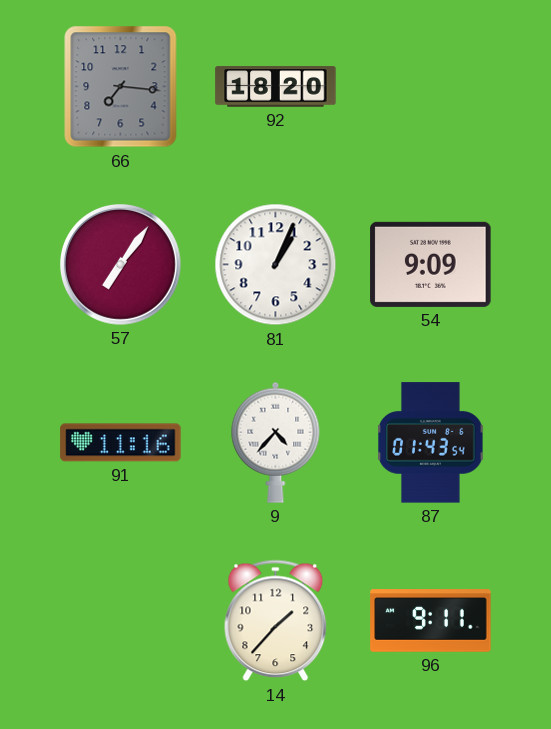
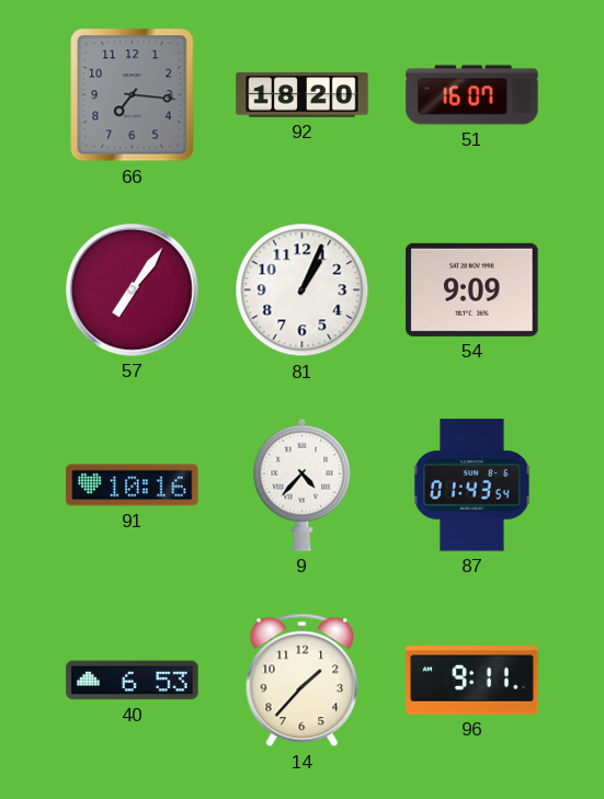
51: none -> 16:07 (472, 95)
91: 11:16 -> 10:16 (133, 486)
40: none -> 6:53 (133, 681)
